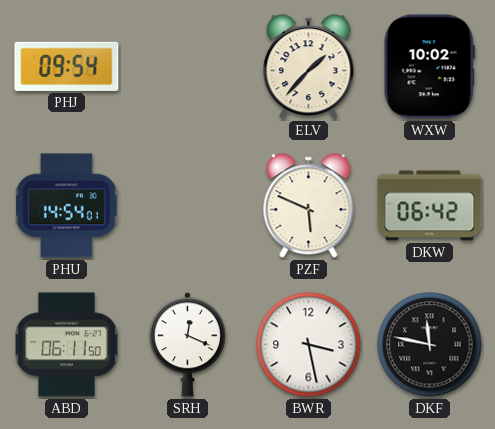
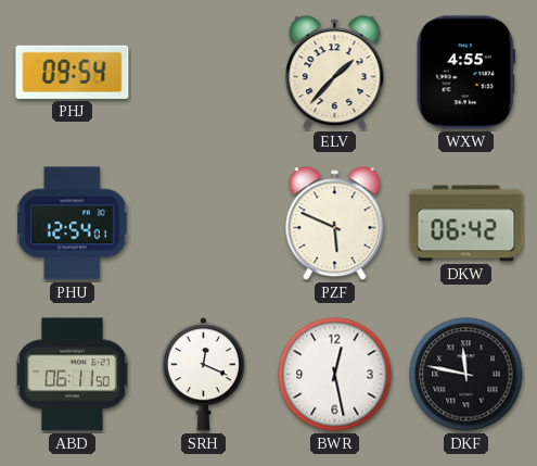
WXW: 10:02 -> 4:55 (465, 73)
PHU: 14:54 -> 12:54 (73, 224)
BWR: 3:28 -> 12:28 (335, 375)
